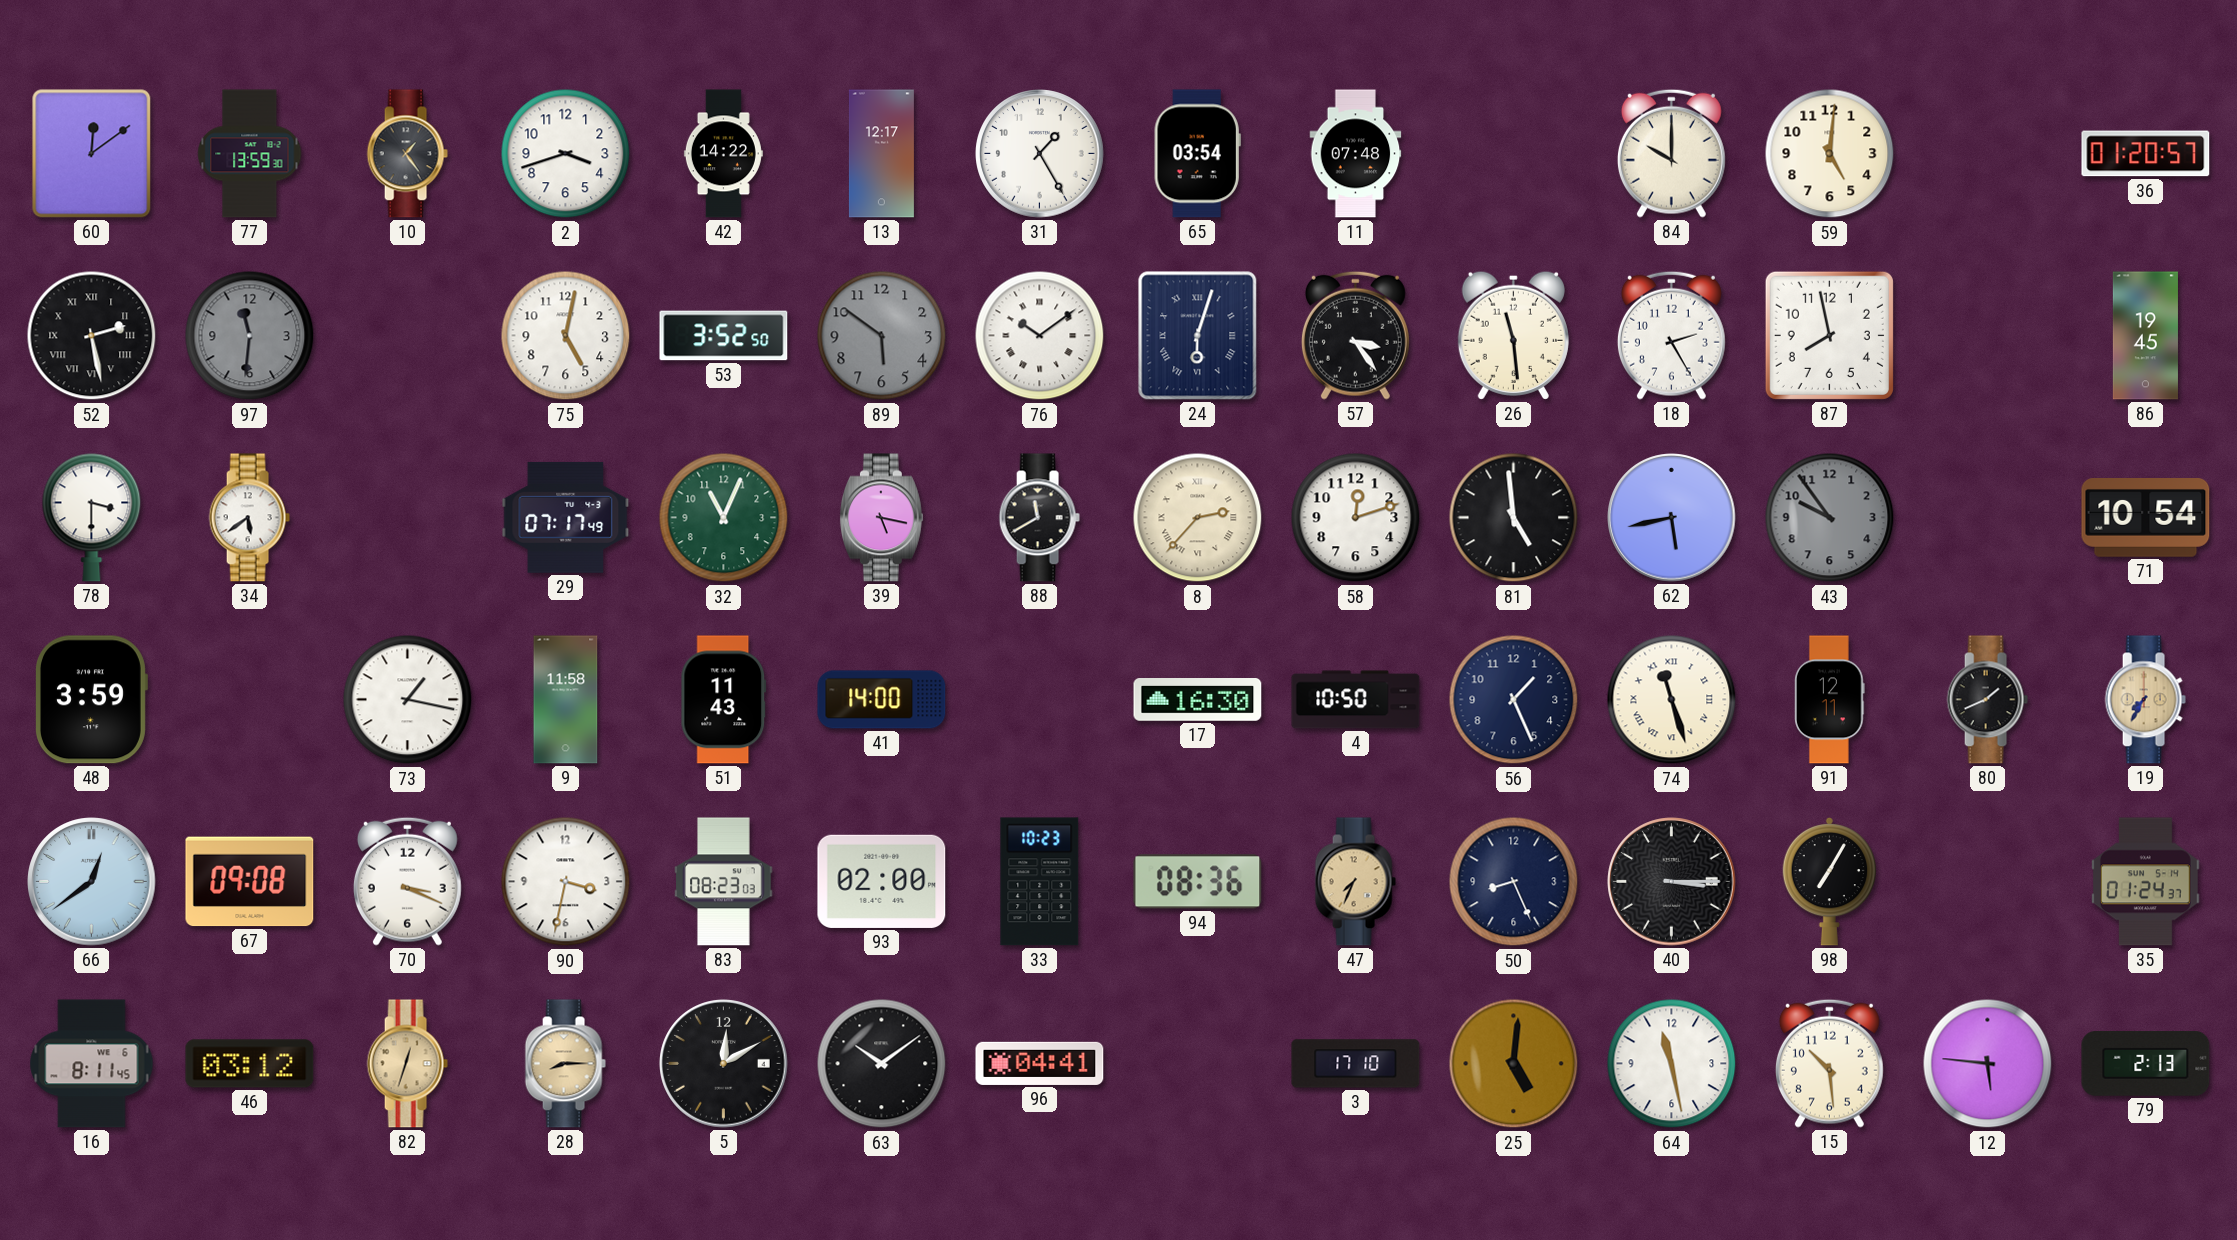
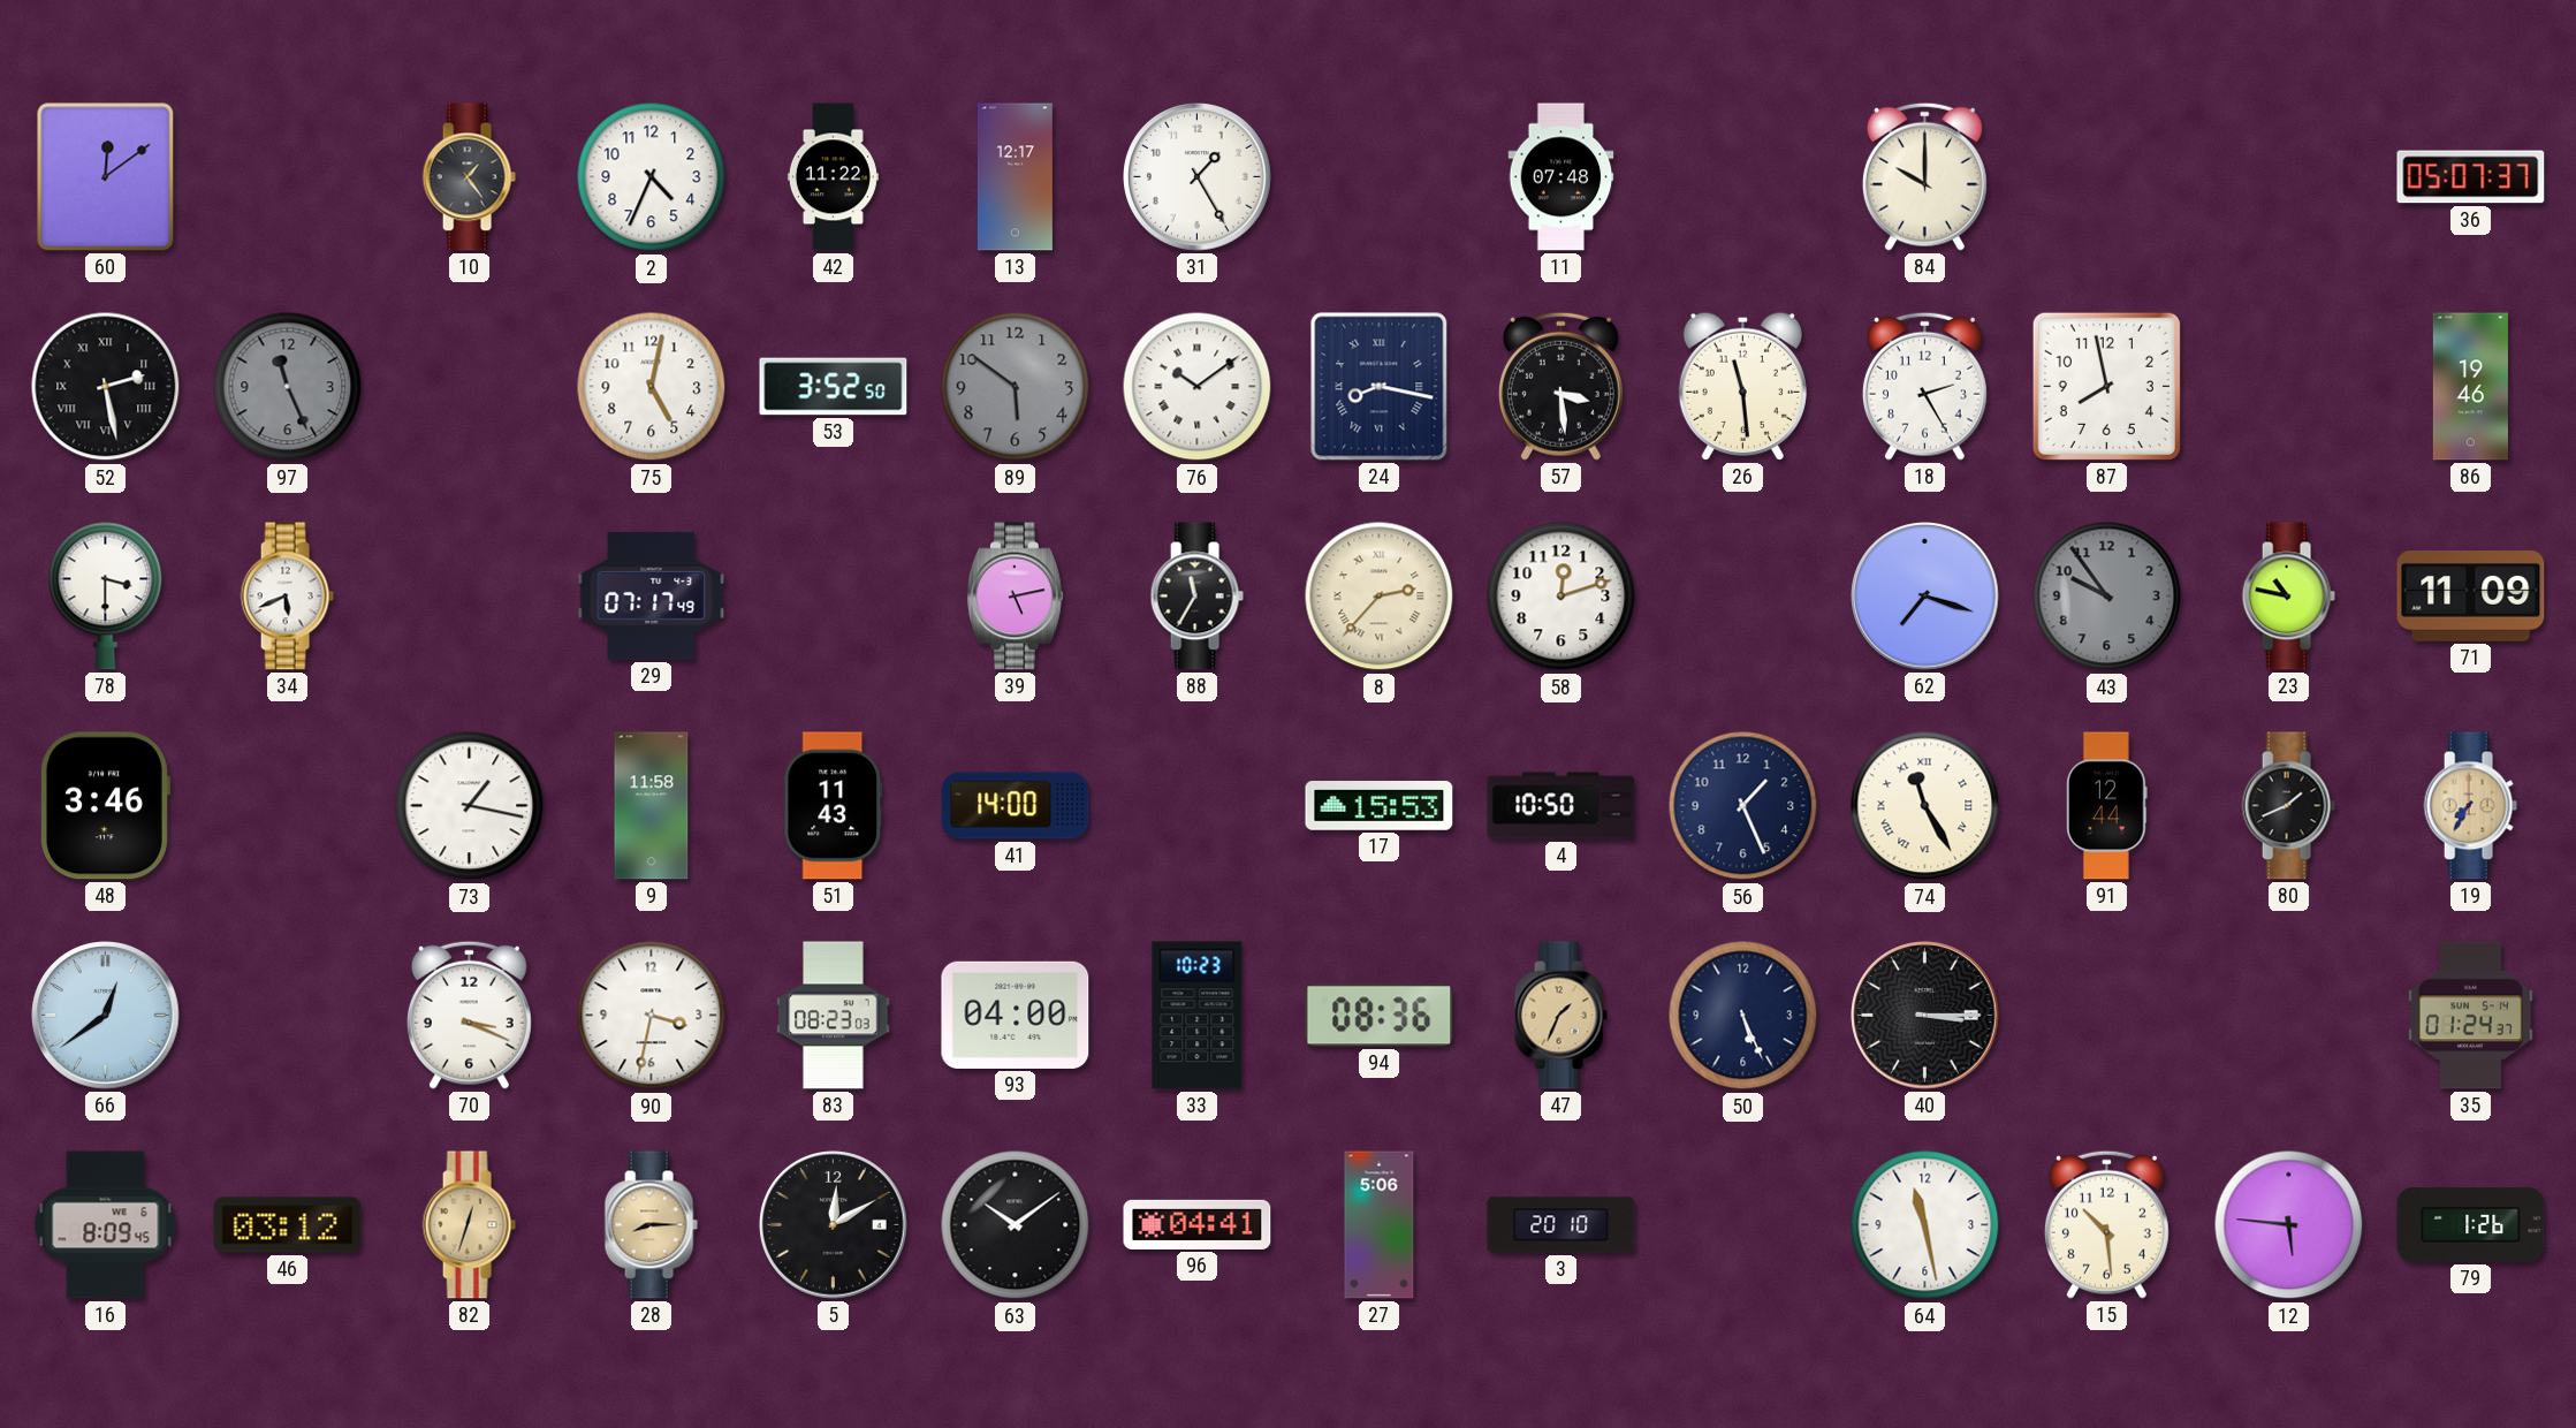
77: 13:59 -> none (250, 154)
2: 3:42 -> 4:34 (652, 177)
42: 14:22 -> 11:22 (833, 177)
65: 03:54 -> none (1197, 154)
59: 5:01 -> none (1830, 154)
36: 01:20 -> 05:07 (2471, 177)
97: 11:31 -> 11:26 (288, 387)
24: 6:03 -> 8:17 (1380, 387)
57: 3:24 -> 3:29 (1560, 386)
86: 19:45 -> 19:46 (2470, 387)
34: 5:39 -> 5:41 (287, 597)
32: 11:04 -> none (724, 518)
39: 5:17 -> 5:13 (1015, 597)
88: 11:40 -> 11:35 (1196, 597)
81: 4:59 -> none (1514, 518)
62: 5:43 -> 7:18 (1925, 597)
23: none -> 10:47 (2288, 597)
71: 10:54 -> 11:09 (2471, 597)
48: 3:59 -> 3:46 (105, 806)
17: 16:30 -> 15:53 (1380, 806)
74: 11:27 -> 11:25 (1925, 806)
91: 12:11 -> 12:44 (2107, 806)
67: 09:08 -> none (250, 882)
93: 02:00 -> 04:00 (1016, 1015)
47: 7:34 -> 1:34 (1560, 1016)
50: 8:26 -> 5:26 (1743, 1016)
98: 7:05 -> none (1829, 881)
16: 8:11 -> 8:09 (106, 1225)
27: none -> 5:06 (1380, 1225)
3: 17:10 -> 20:10 (1561, 1225)
25: 5:01 -> none (1514, 1064)
79: 2:13 -> 1:26 (2471, 1225)
